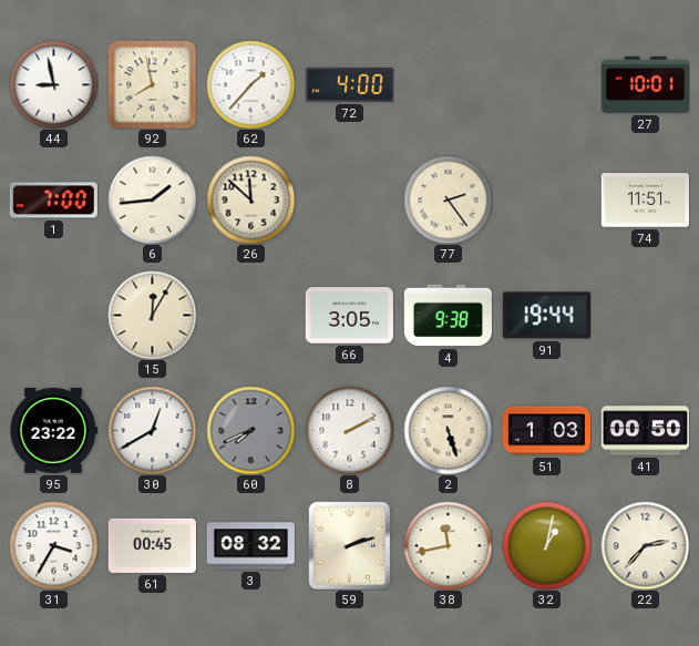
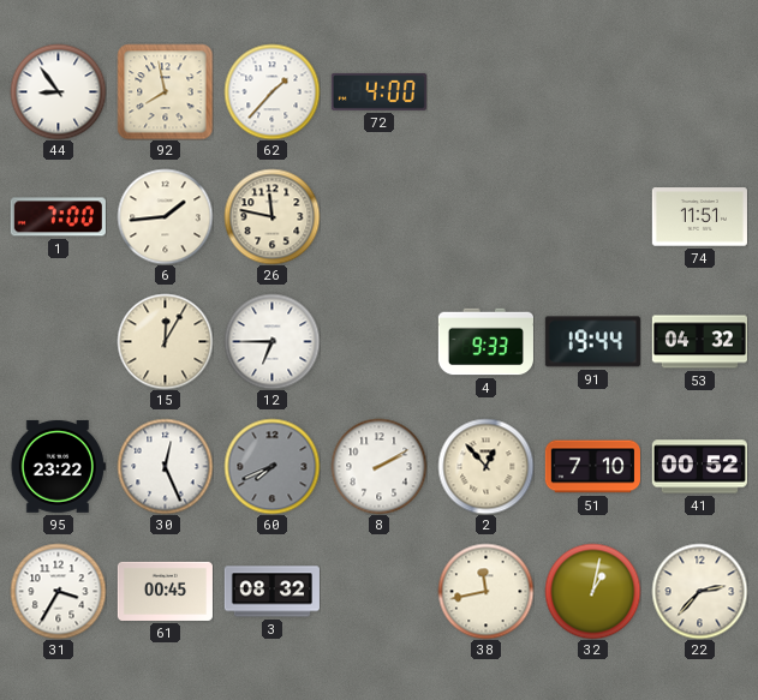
44: 8:58 -> 8:54 (58, 91)
27: 10:01 -> none (645, 84)
26: 11:52 -> 11:47 (271, 216)
77: 2:24 -> none (448, 199)
12: none -> 6:45 (271, 341)
66: 3:05 -> none (349, 316)
4: 9:38 -> 9:33 (485, 342)
53: none -> 04:32 (699, 342)
30: 12:40 -> 12:26 (165, 466)
2: 5:27 -> 12:53 (485, 466)
51: 1:03 -> 7:10 (592, 467)
41: 00:50 -> 00:52 (699, 467)
59: 2:12 -> none (349, 545)
